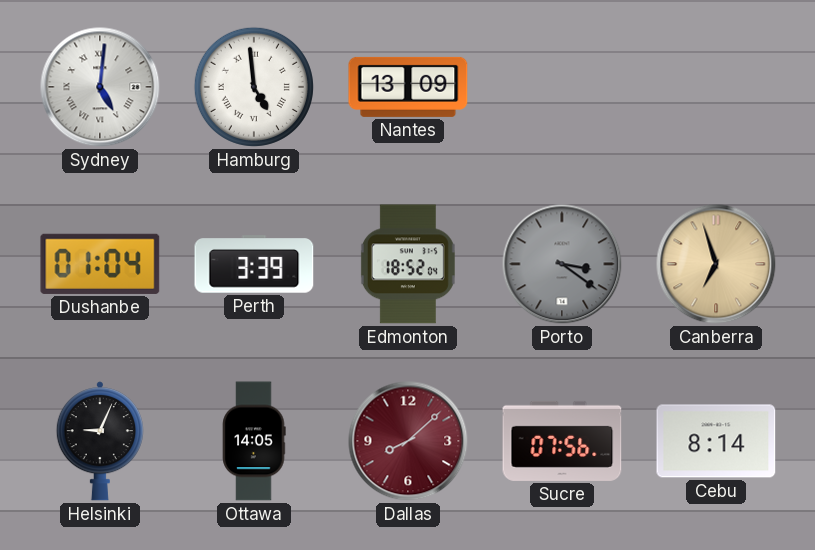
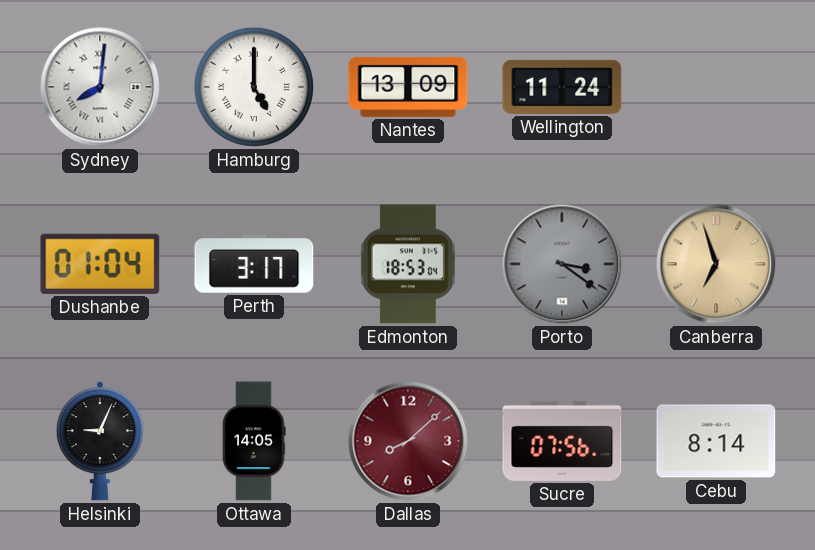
Sydney: 5:01 -> 8:01 (100, 87)
Hamburg: 4:59 -> 5:00 (254, 87)
Wellington: none -> 11:24 (562, 87)
Perth: 3:39 -> 3:17 (254, 264)
Edmonton: 18:52 -> 18:53 (408, 264)
